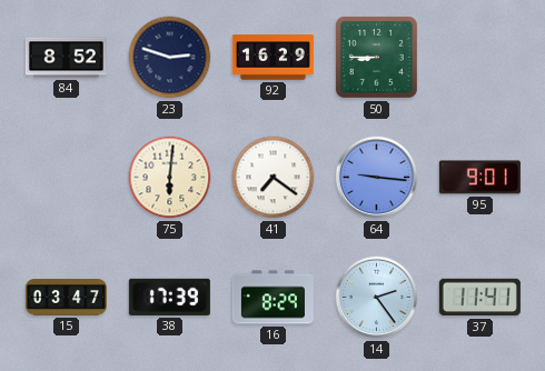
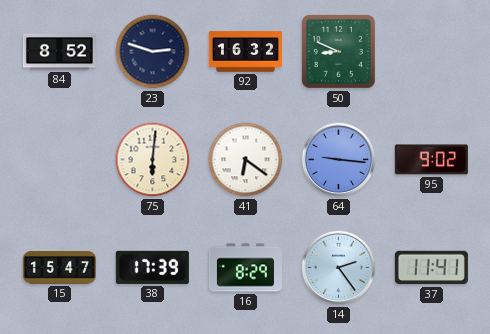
92: 16:29 -> 16:32 (245, 52)
50: 8:45 -> 8:49 (338, 51)
41: 7:21 -> 6:21 (246, 160)
95: 9:01 -> 9:02 (431, 160)
15: 03:47 -> 15:47 (59, 268)
